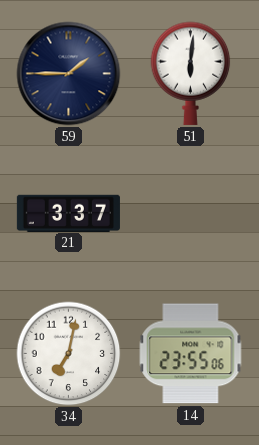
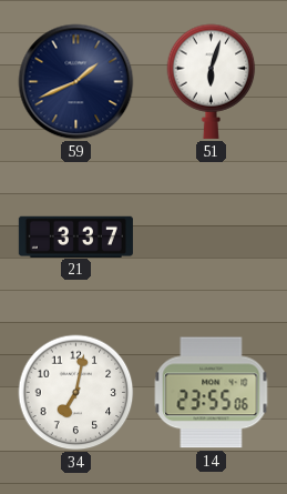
59: 1:45 -> 1:41 (76, 82)
51: 6:01 -> 6:03 (212, 81)
